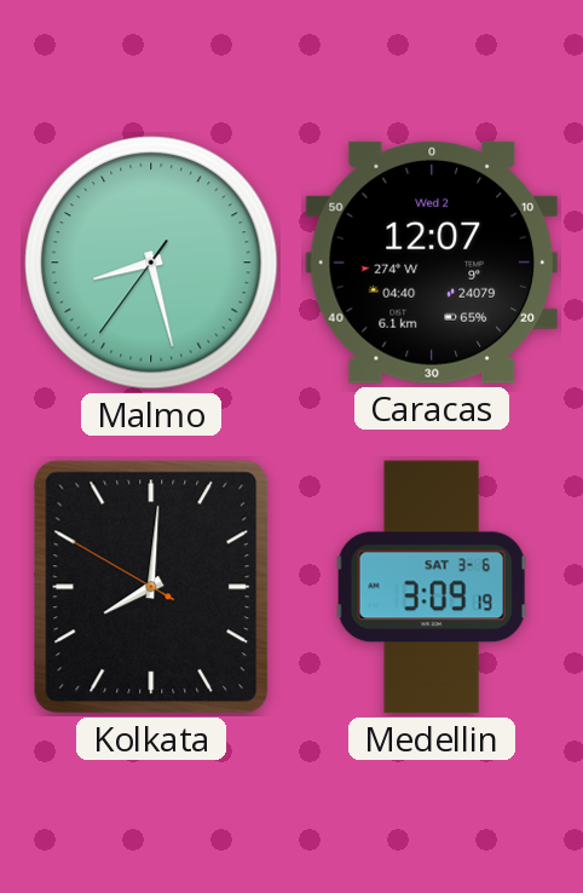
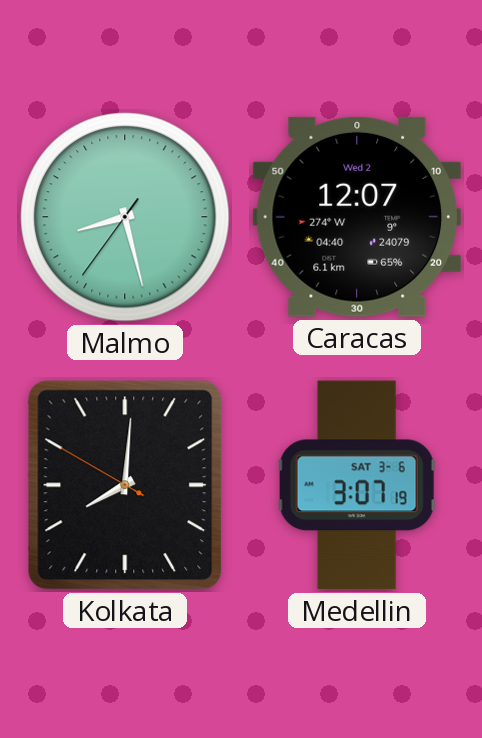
Medellin: 3:09 -> 3:07 (357, 485)
